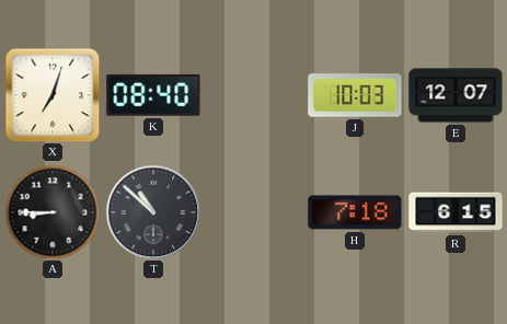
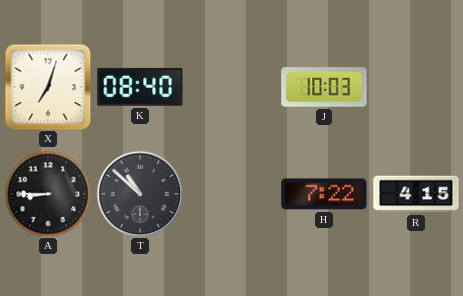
E: 12:07 -> none (456, 95)
H: 7:18 -> 7:22 (324, 194)
R: 6:15 -> 4:15 (416, 194)
